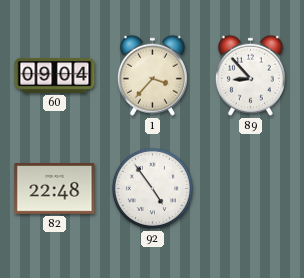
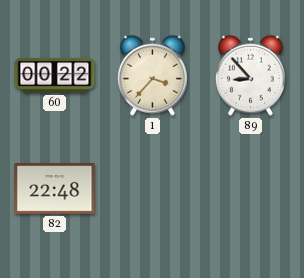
60: 09:04 -> 00:22 (55, 75)
92: 4:54 -> none (152, 188)
